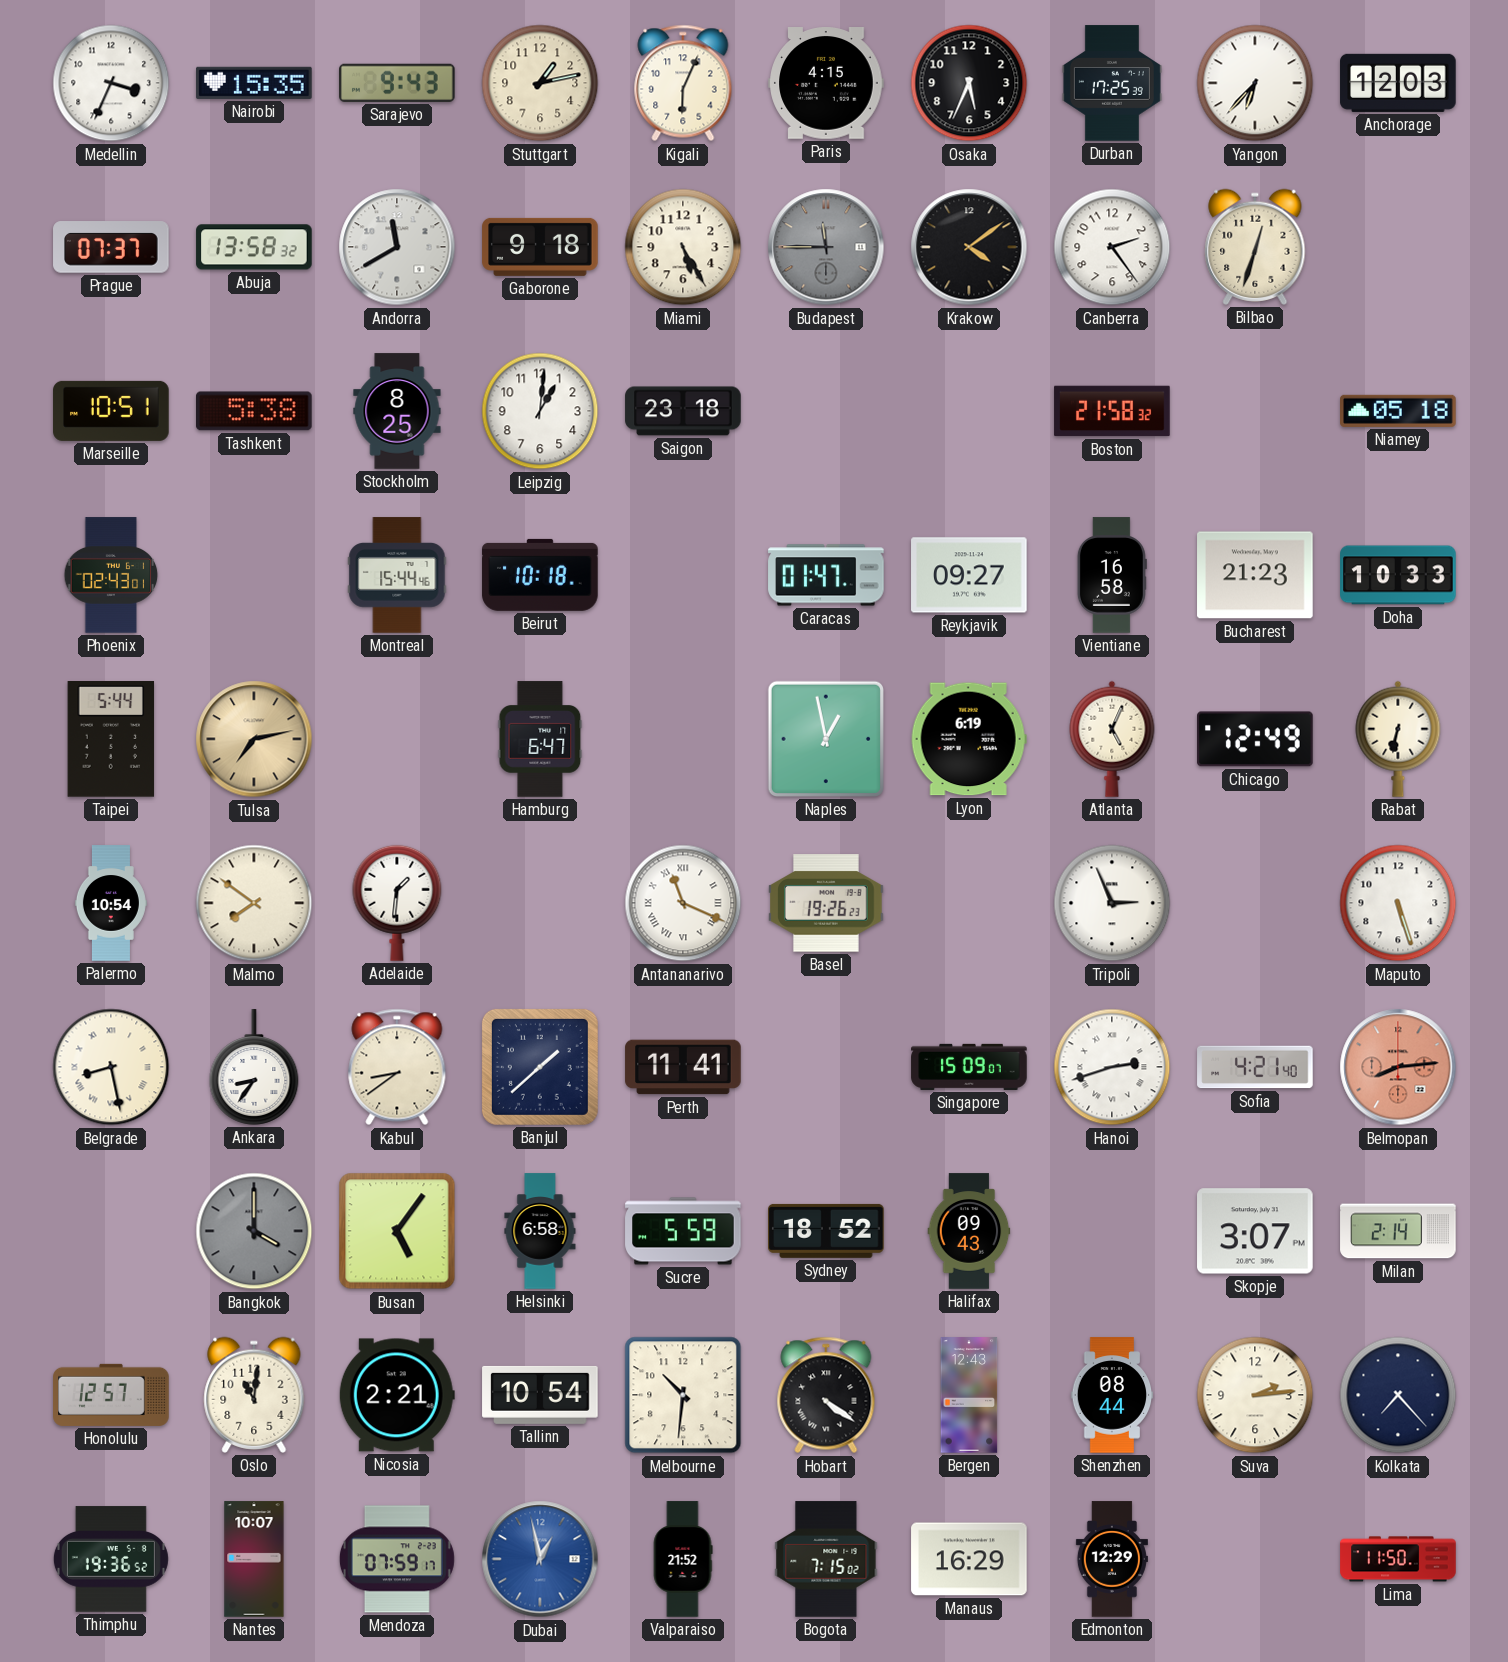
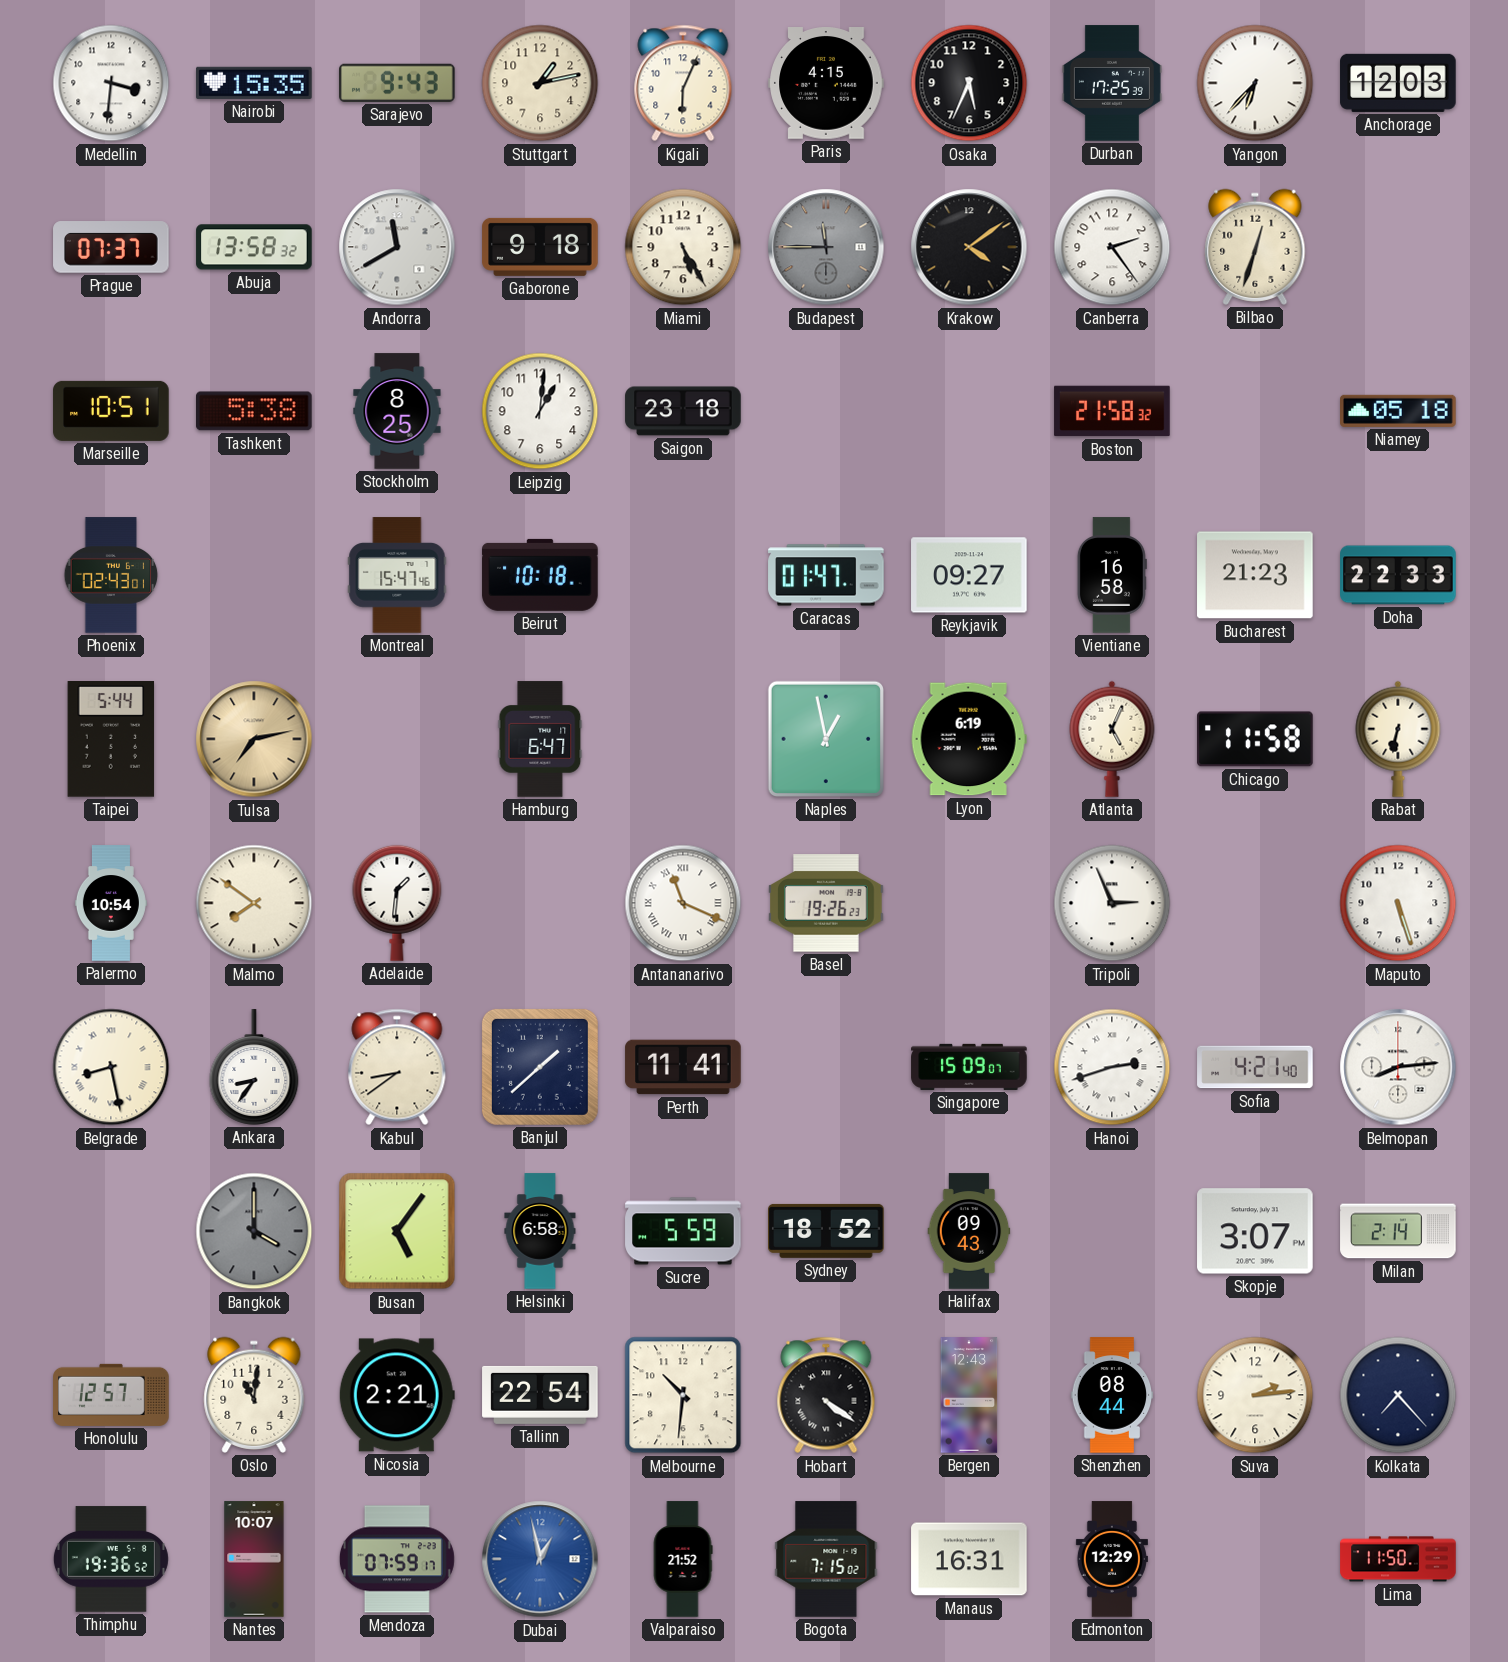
Medellin: 3:34 -> 3:31 (111, 83)
Montreal: 15:44 -> 15:47 (397, 575)
Doha: 10:33 -> 22:33 (1398, 575)
Chicago: 12:49 -> 11:58 (1255, 739)
Belmopan dial: salmon -> white (1398, 1067)
Tallinn: 10:54 -> 22:54 (540, 1395)
Manaus: 16:29 -> 16:31 (969, 1559)
